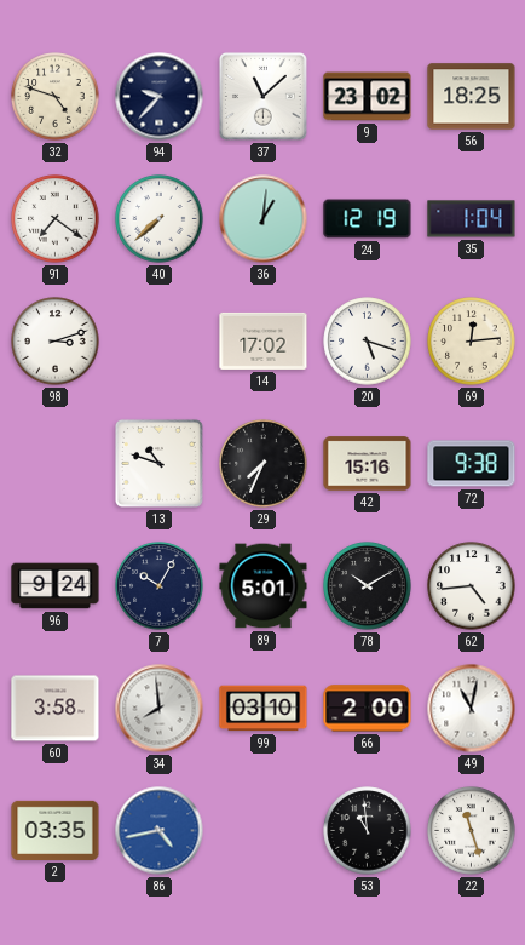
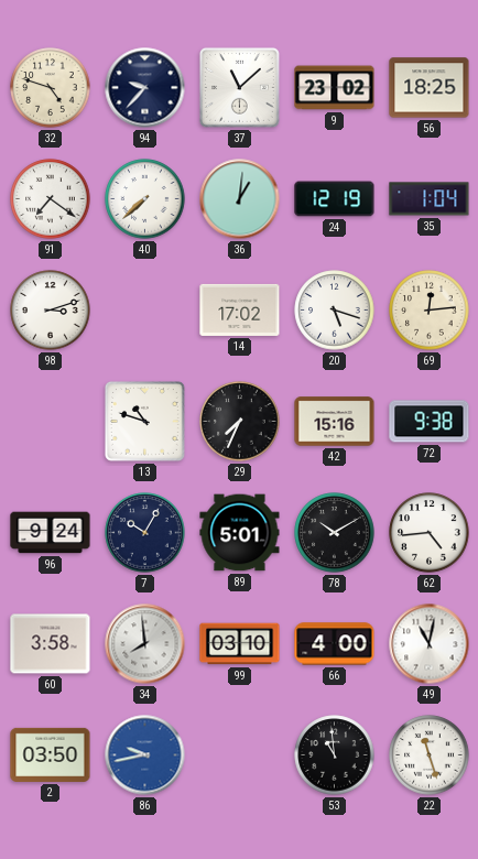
66: 2:00 -> 4:00 (335, 644)
2: 03:35 -> 03:50 (51, 754)
86: 4:43 -> 9:43 (145, 755)
